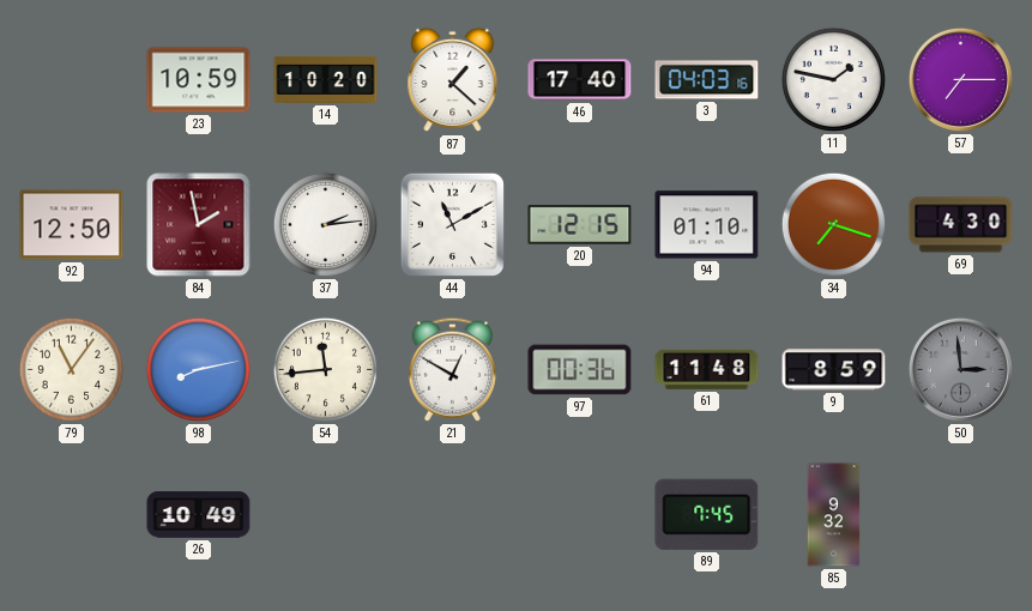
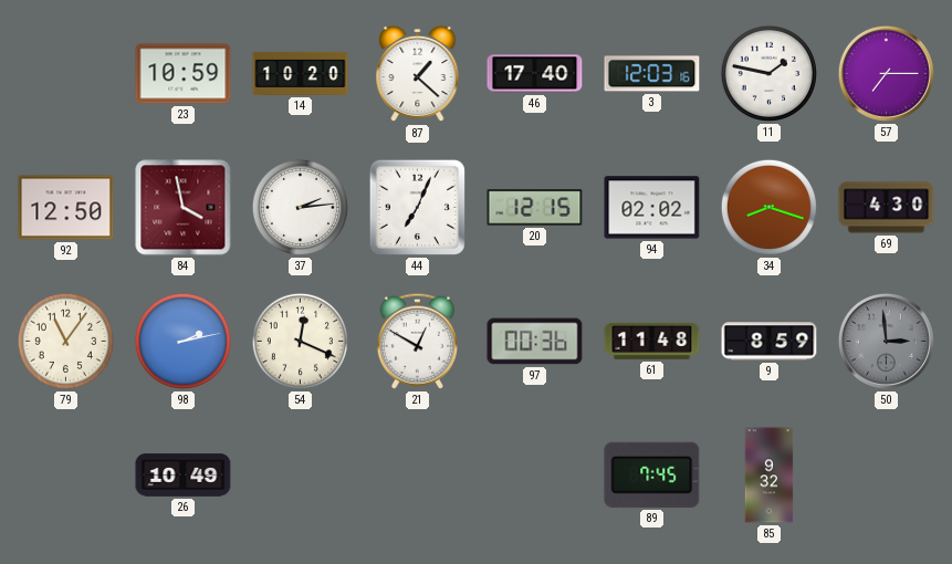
3: 04:03 -> 12:03 (652, 74)
84: 1:58 -> 3:58 (184, 208)
44: 11:10 -> 7:04 (417, 207)
94: 01:10 -> 02:02 (652, 208)
34: 7:18 -> 8:18 (768, 207)
98: 8:13 -> 2:13 (182, 341)
54: 11:44 -> 12:19 (300, 341)
